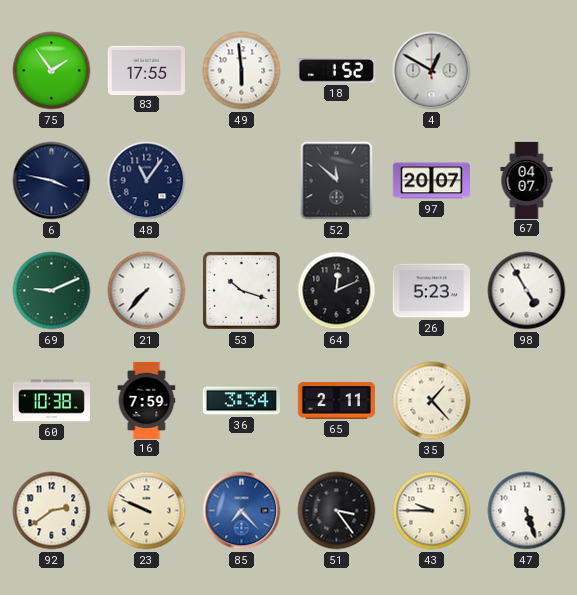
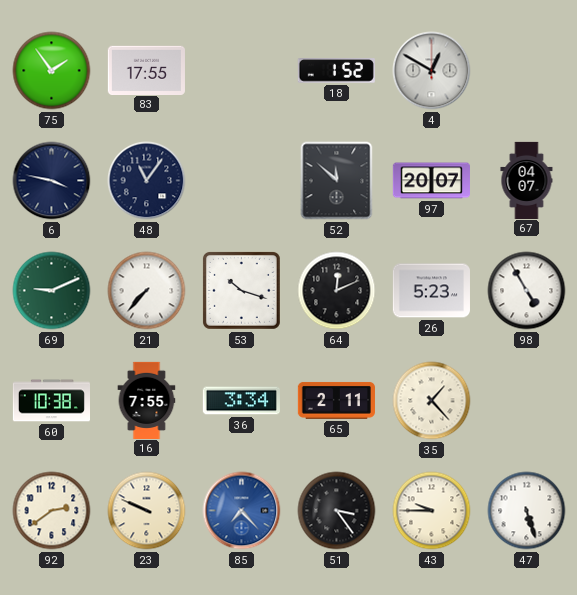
49: 5:59 -> none (242, 71)
16: 7:59 -> 7:55 (147, 400)
